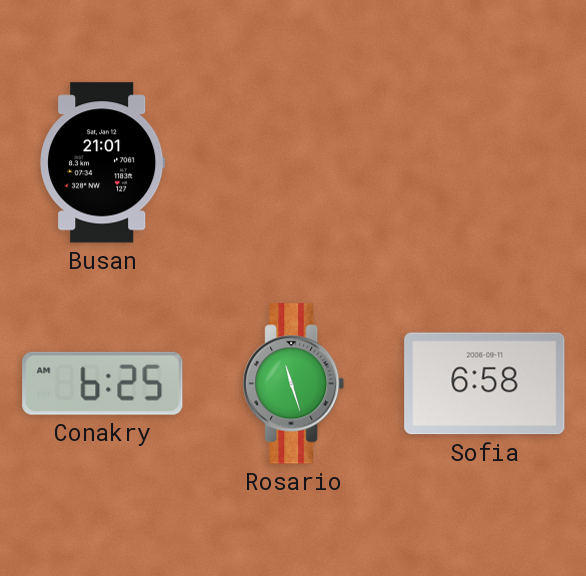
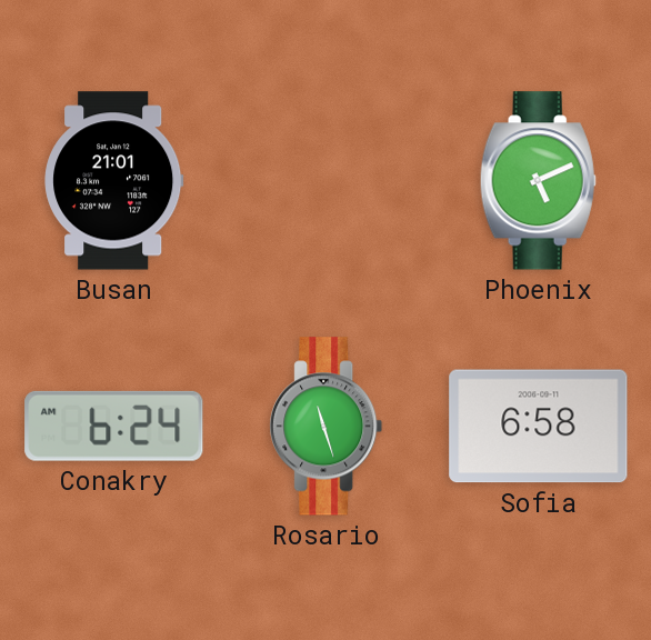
Phoenix: none -> 5:11 (538, 181)
Conakry: 6:25 -> 6:24 (114, 426)
